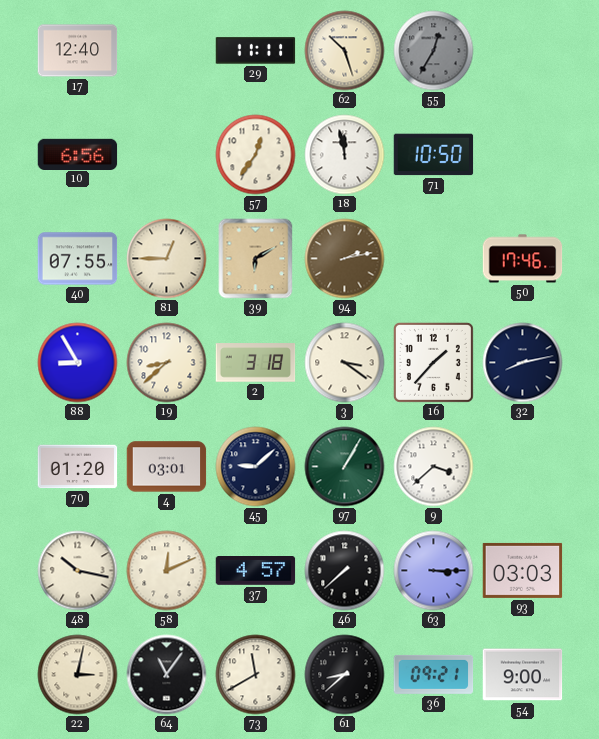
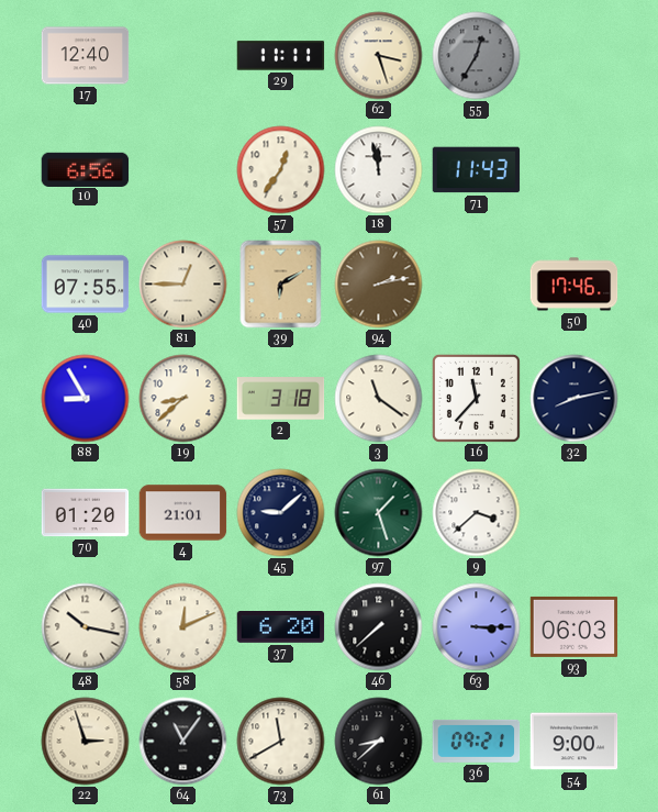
62: 10:27 -> 3:27 (379, 56)
71: 10:50 -> 11:43 (477, 170)
3: 3:21 -> 11:21 (379, 399)
16: 1:37 -> 11:37 (476, 398)
4: 03:01 -> 21:01 (183, 513)
97: 1:05 -> 1:27 (379, 513)
37: 4:57 -> 6:20 (281, 627)
93: 03:03 -> 06:03 (575, 626)
22: 3:02 -> 2:57 (86, 742)
